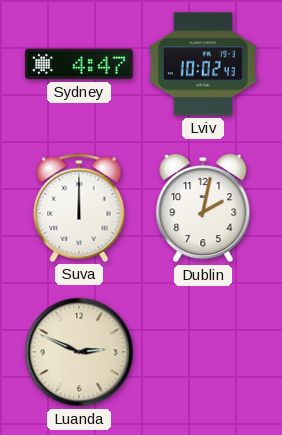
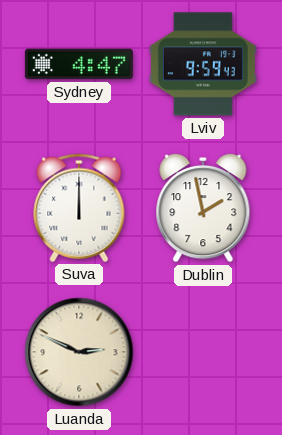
Lviv: 10:02 -> 9:59 (203, 64)
Dublin: 2:02 -> 1:58 (203, 208)
